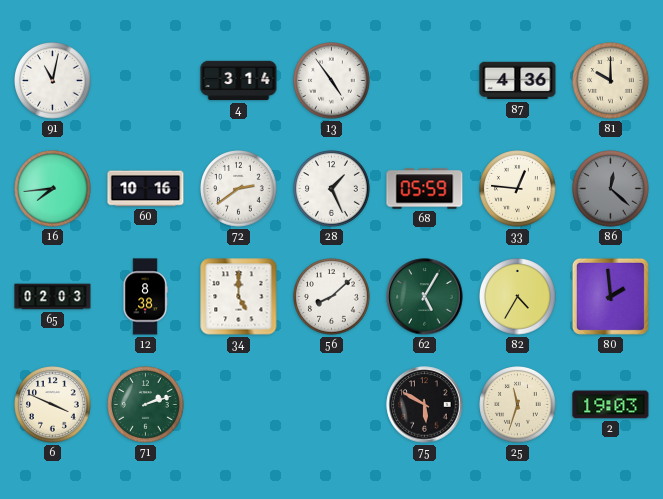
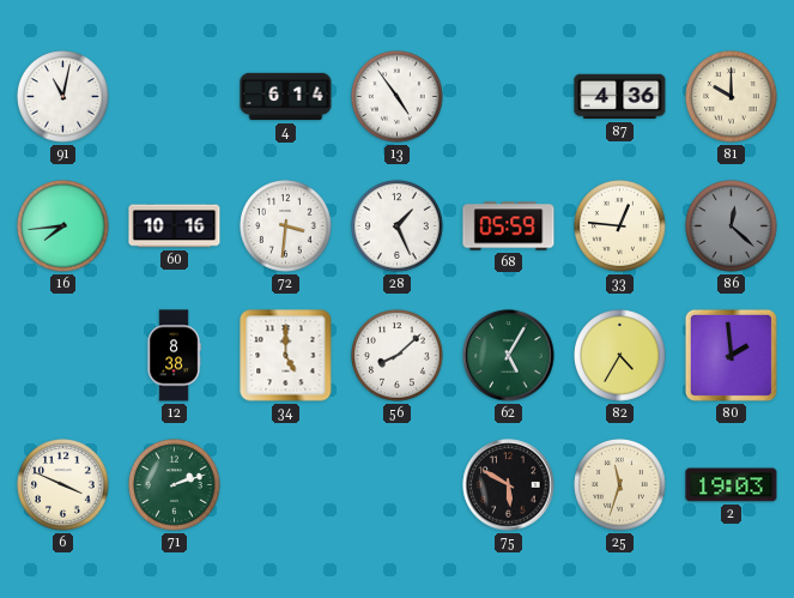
4: 3:14 -> 6:14 (286, 97)
72: 2:39 -> 3:31 (286, 226)
65: 02:03 -> none (53, 297)
